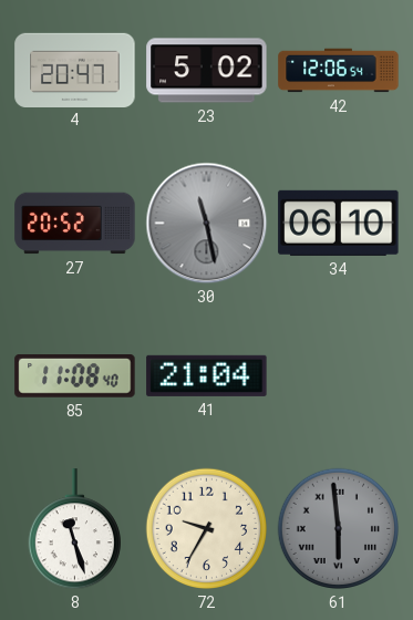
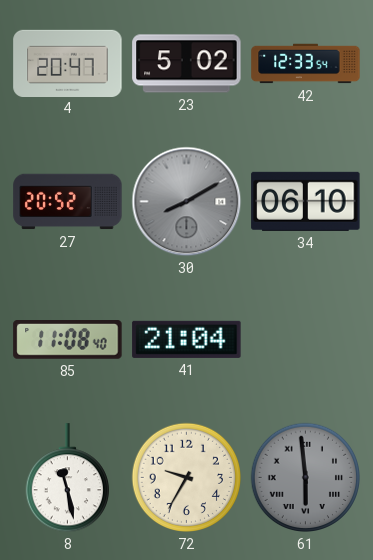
42: 12:06 -> 12:33 (306, 64)
30: 11:28 -> 8:10 (187, 202)
8: 11:27 -> 11:28 (67, 478)
